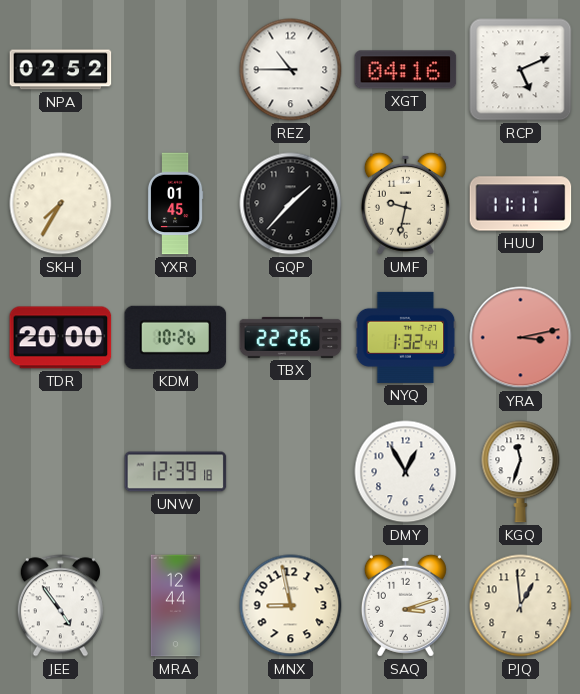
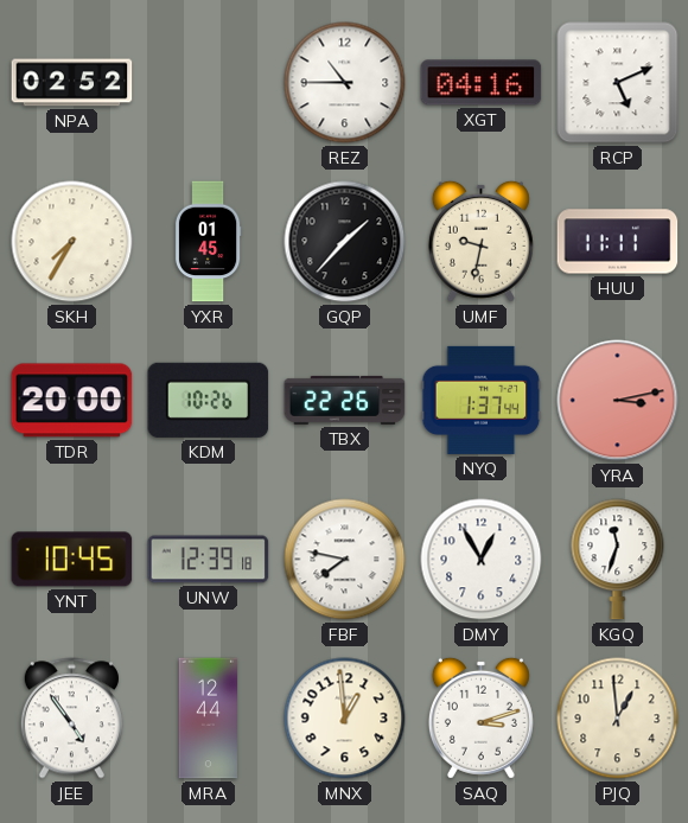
NYQ: 1:32 -> 1:37 (482, 400)
YNT: none -> 10:45 (72, 560)
FBF: none -> 7:47 (345, 560)
MNX: 8:58 -> 12:59 (345, 719)
